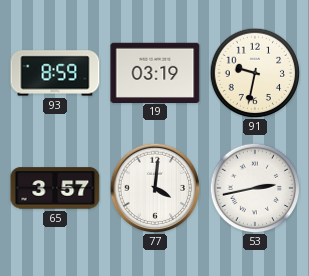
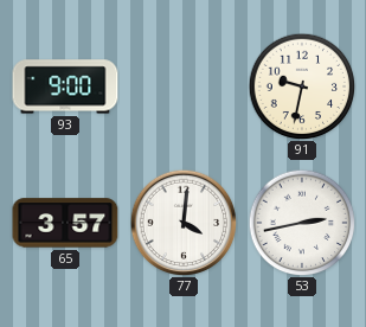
93: 8:59 -> 9:00 (65, 86)
19: 03:19 -> none (155, 72)
